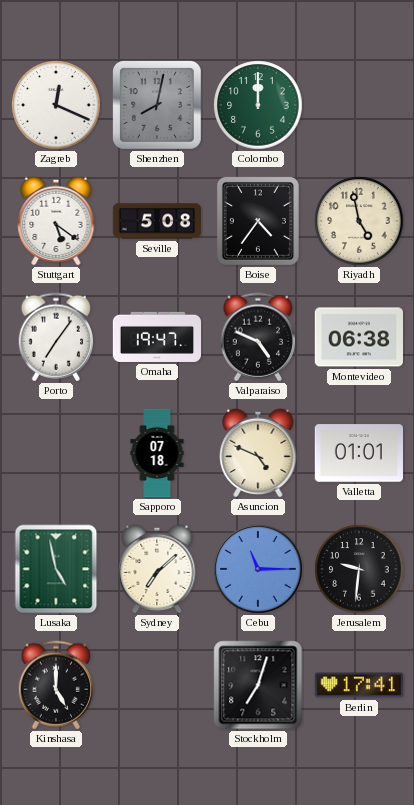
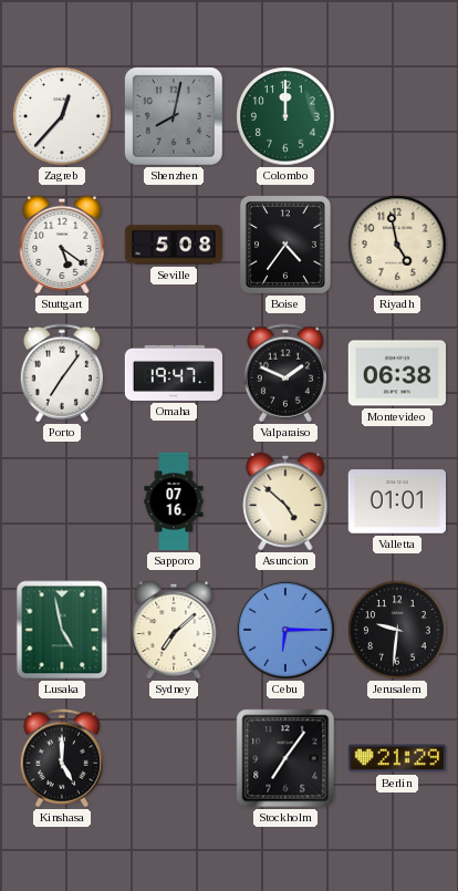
Zagreb: 12:19 -> 12:37 (62, 116)
Valparaiso: 4:49 -> 1:49 (284, 373)
Sapporo: 07:18 -> 07:16 (174, 501)
Asuncion: 4:49 -> 4:52 (285, 501)
Cebu: 11:15 -> 6:15 (285, 630)
Stockholm: 7:03 -> 7:06 (285, 758)
Berlin: 17:41 -> 21:29 (396, 758)
